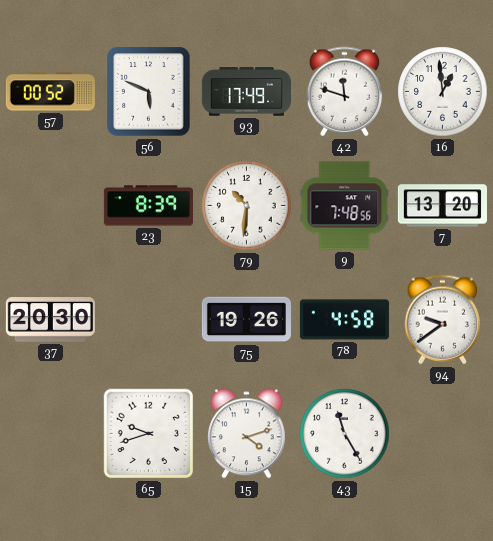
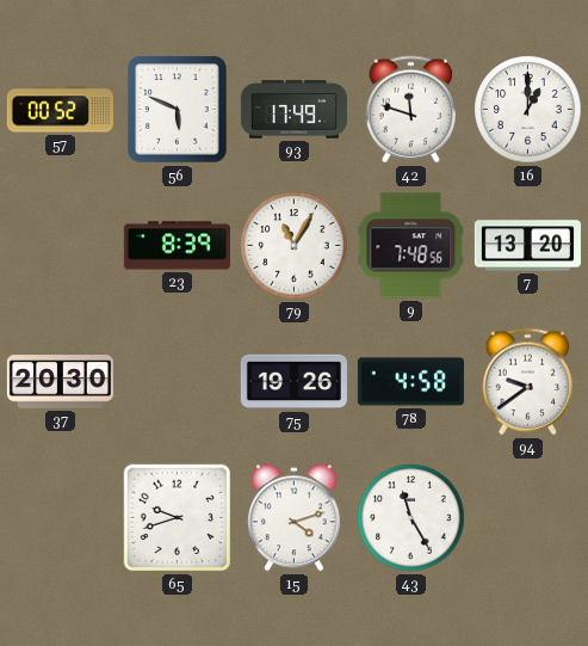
16: 12:59 -> 1:00 (528, 110)
79: 10:31 -> 11:05 (295, 246)
